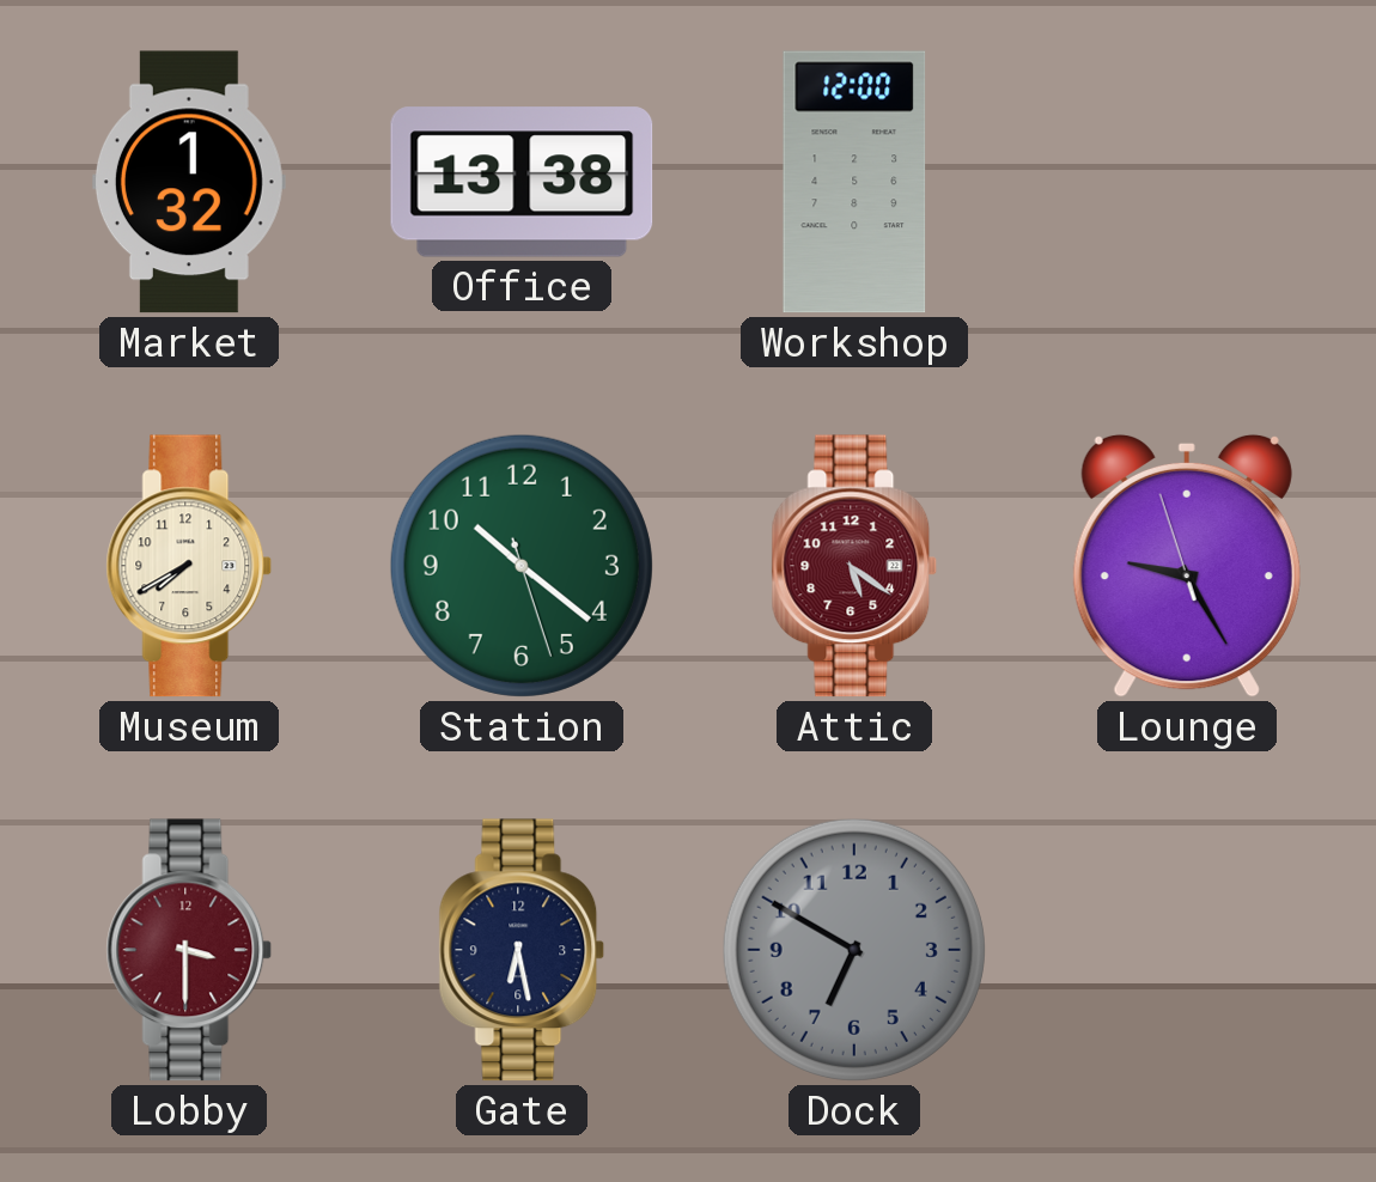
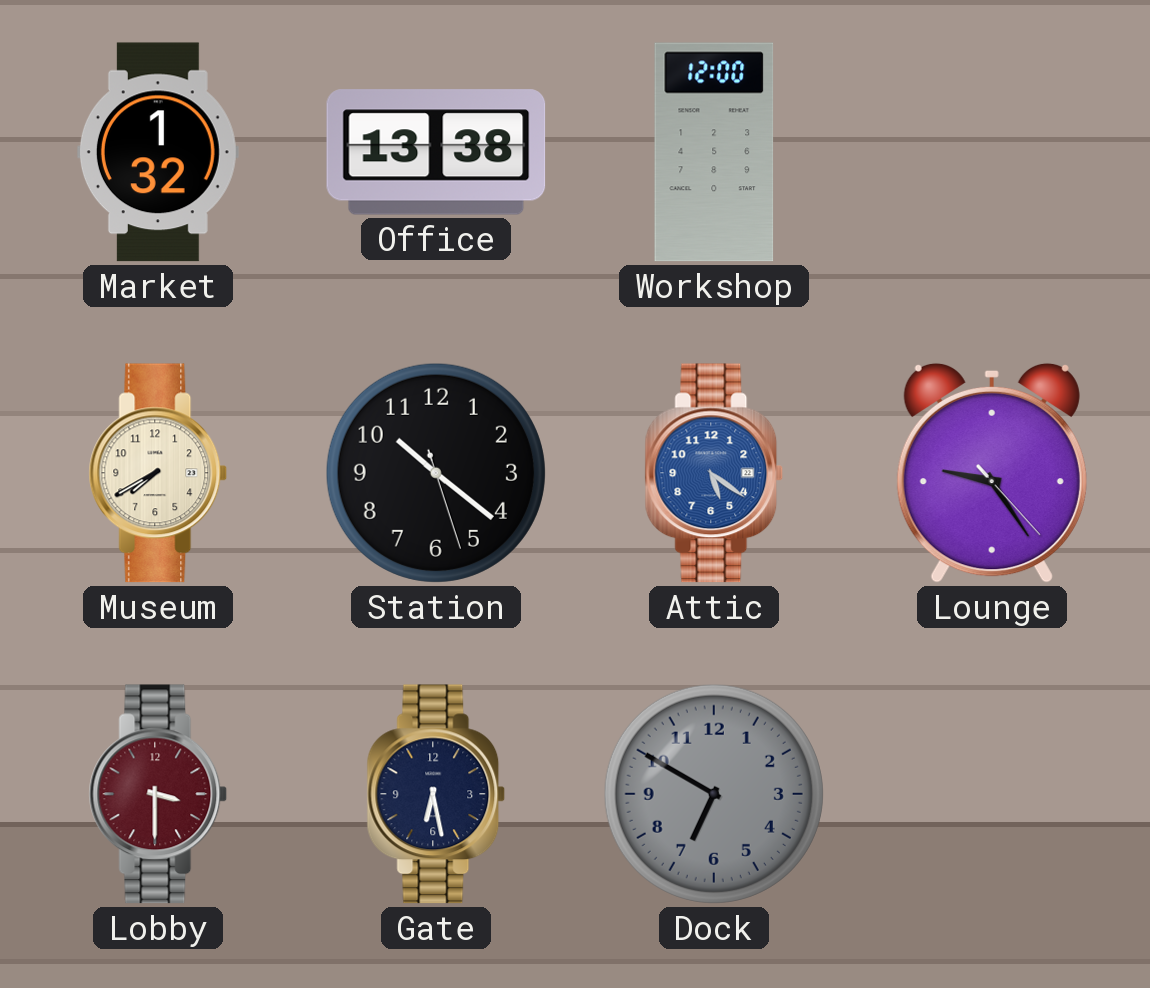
Station dial: green -> black (436, 473)
Attic dial: burgundy -> blue (714, 473)
Lounge: 9:24:57 -> 9:24:23 (992, 473)
